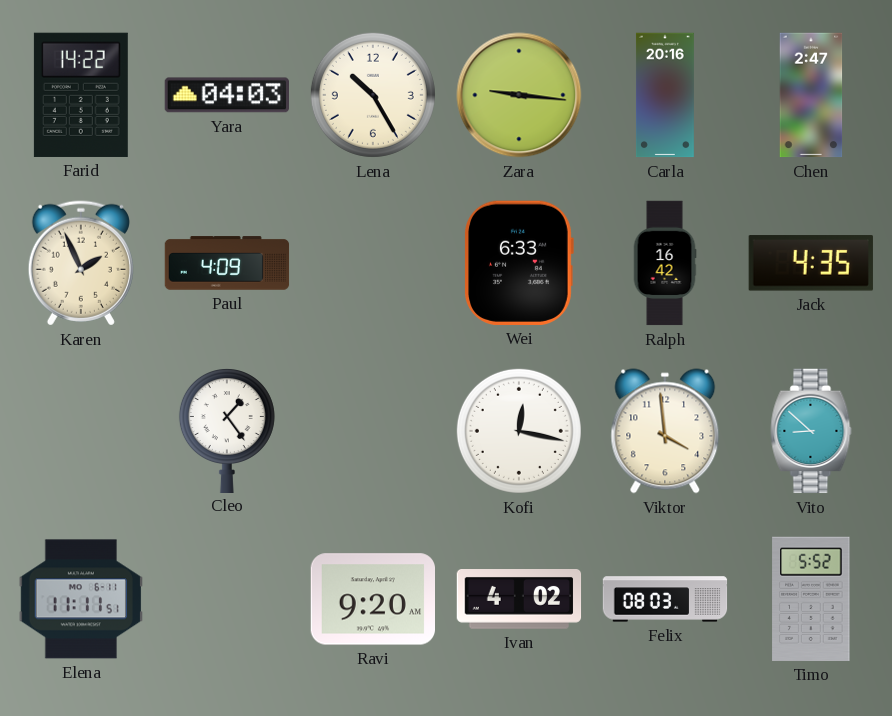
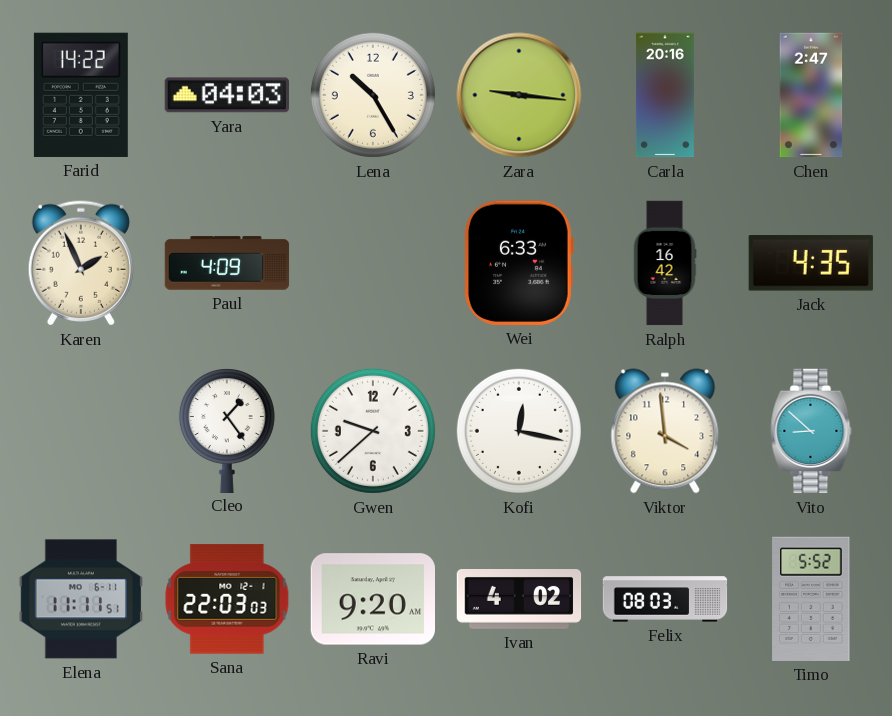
Gwen: none -> 9:38 (373, 431)
Sana: none -> 22:03 (227, 599)
